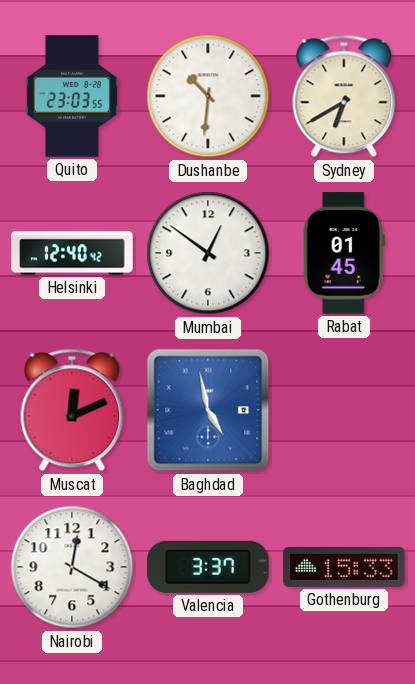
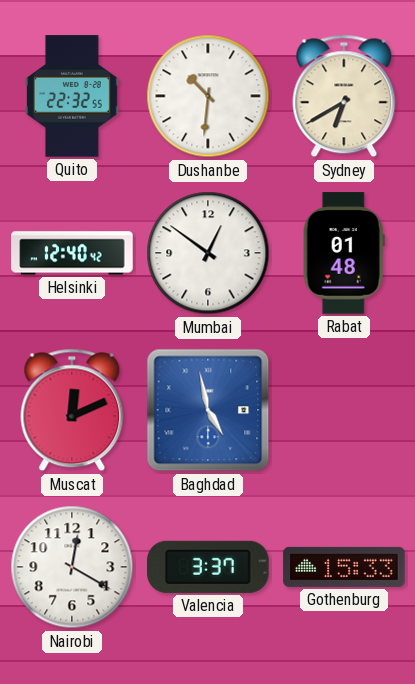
Quito: 23:03 -> 22:32 (72, 96)
Rabat: 01:45 -> 01:48 (344, 253)
